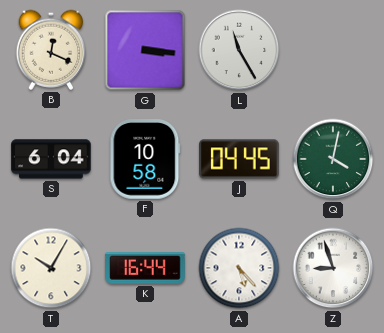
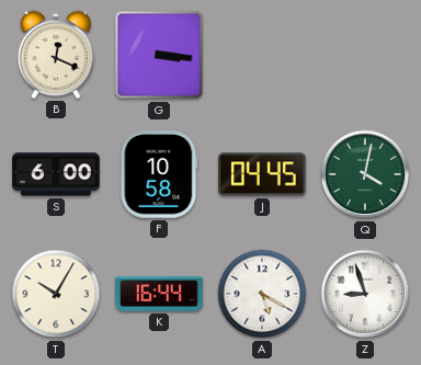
L: 11:25 -> none (239, 50)
S: 6:04 -> 6:00 (56, 174)
A: 5:23 -> 5:20 (262, 294)
